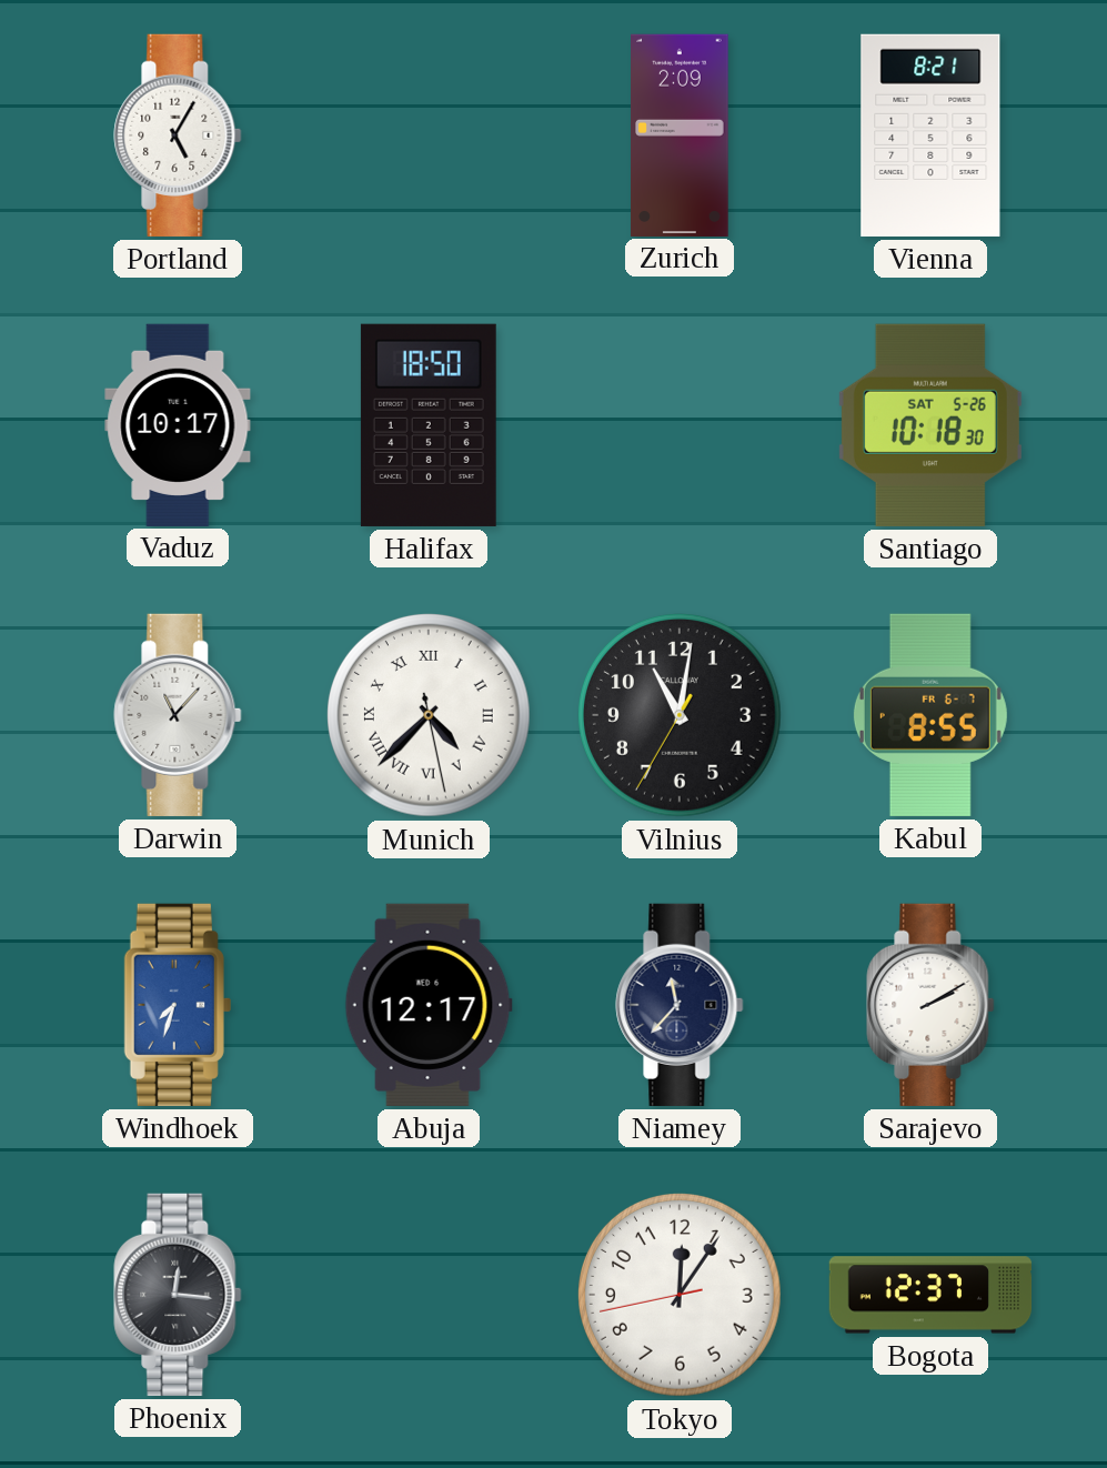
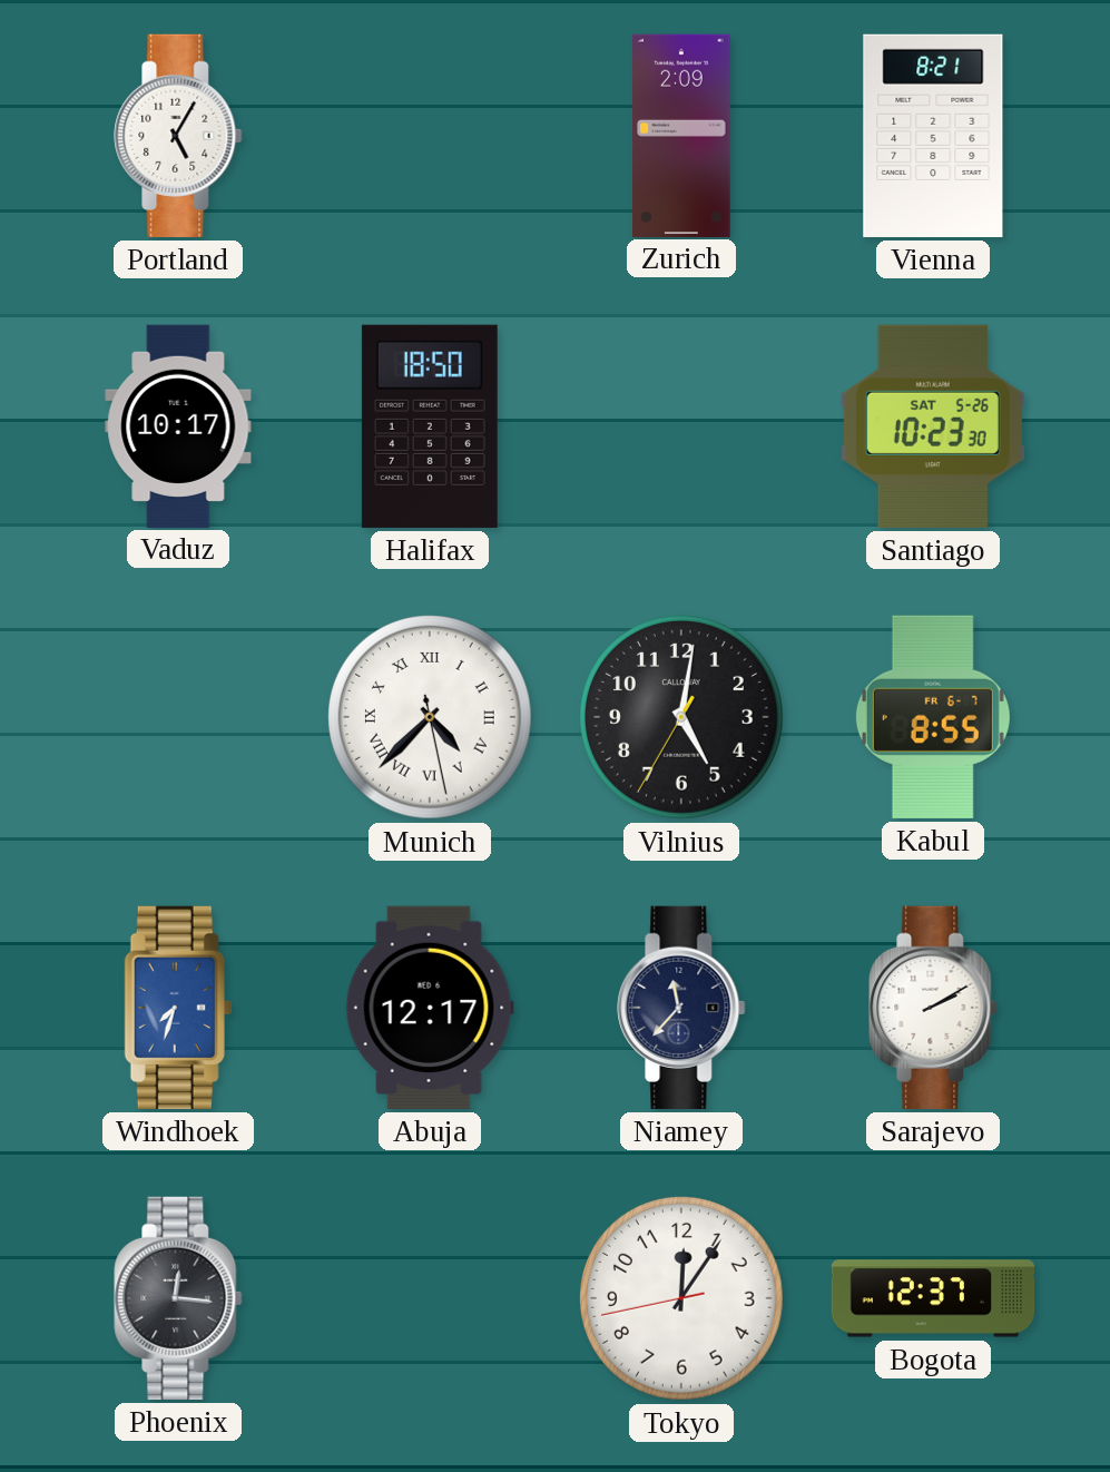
Santiago: 10:18 -> 10:23 (933, 426)
Darwin: 11:07 -> none (178, 715)
Vilnius: 11:01 -> 5:01 (682, 718)
